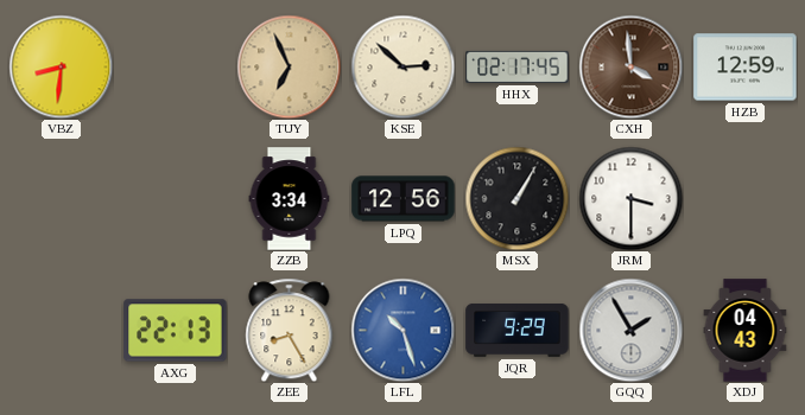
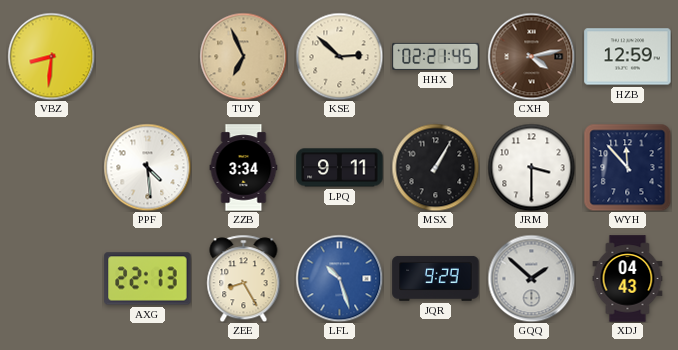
HHX: 02:17 -> 02:21 (436, 56)
CXH: 3:59 -> 4:13 (531, 56)
PPF: none -> 4:29 (147, 167)
LPQ: 12:56 -> 9:11 (340, 168)
WYH: none -> 11:53 (627, 167)
GQQ: 1:55 -> 1:52 (531, 278)
